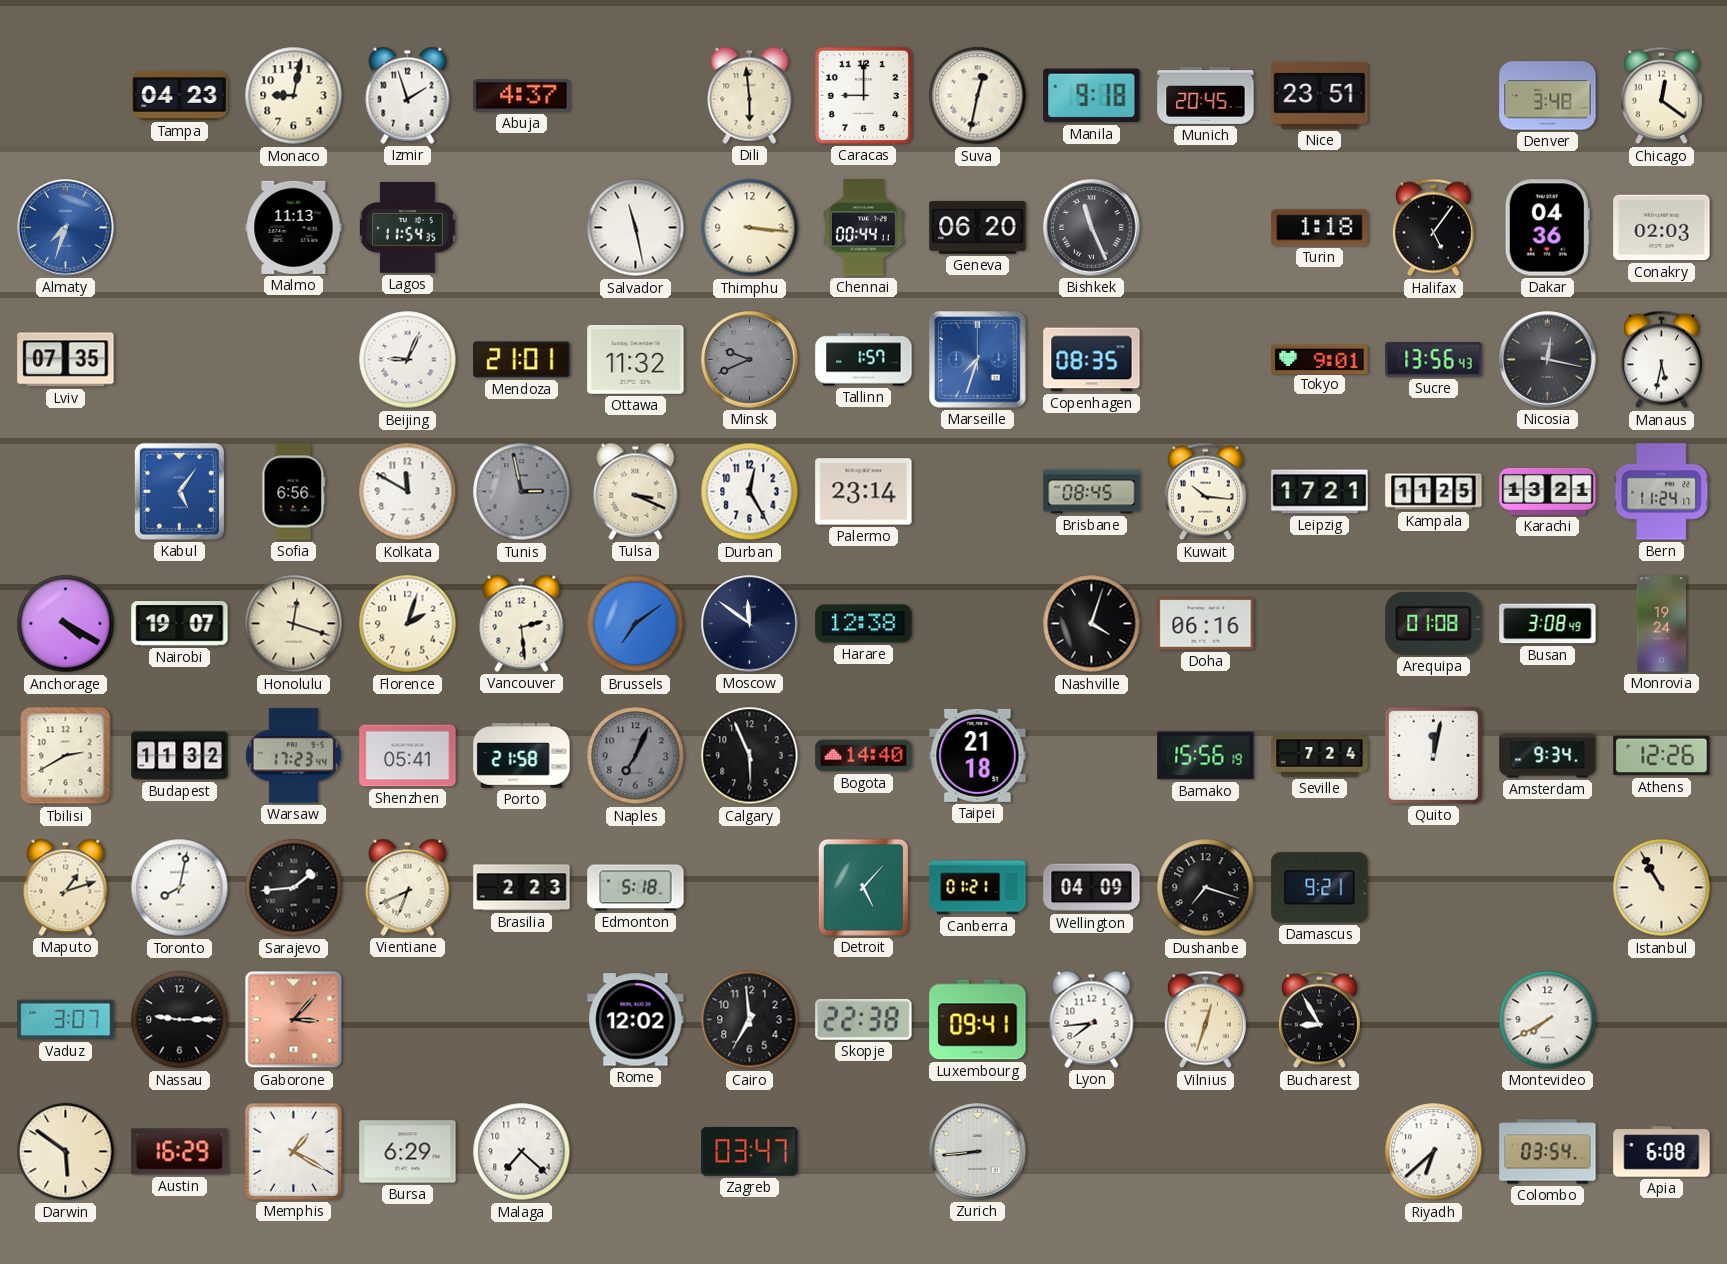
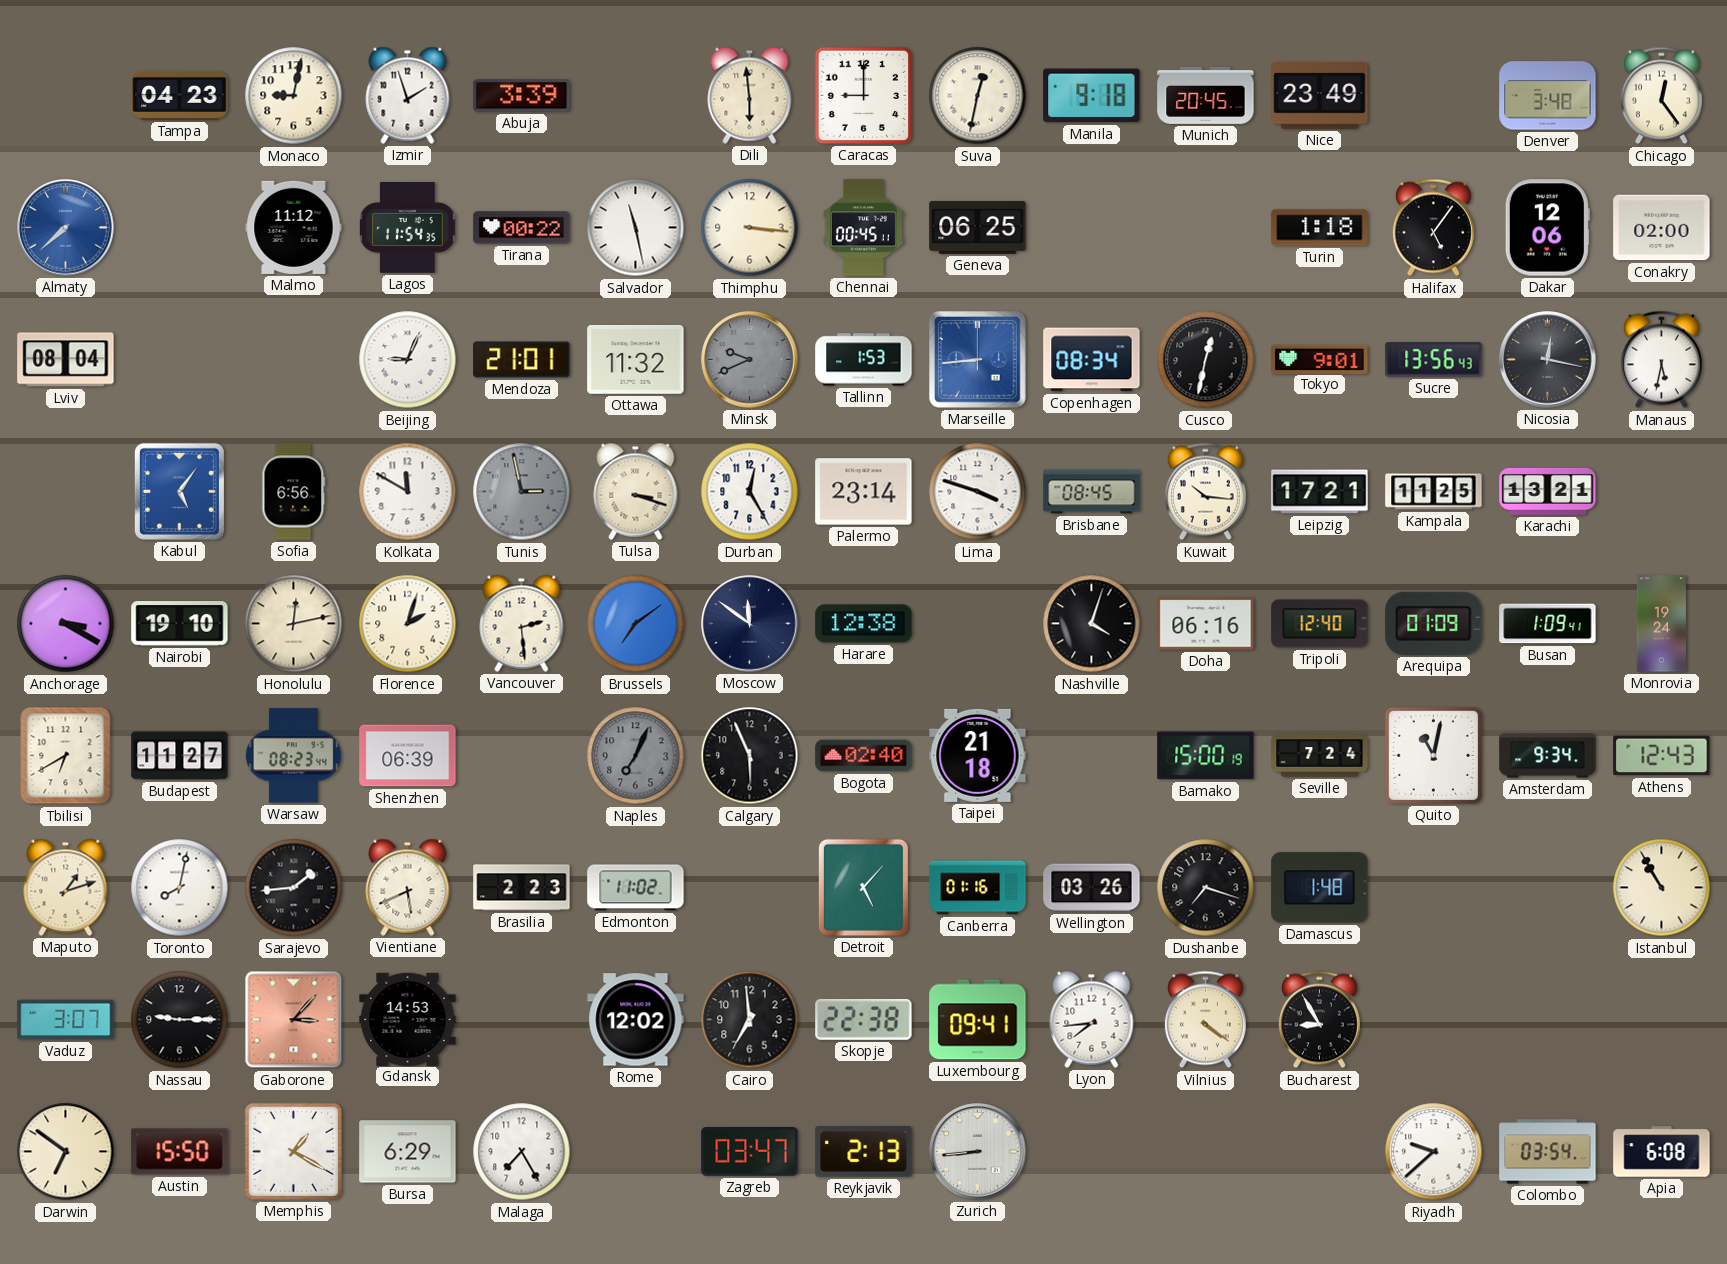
Abuja: 4:37 -> 3:39 (522, 96)
Nice: 23:51 -> 23:49 (1320, 95)
Chicago: 12:21 -> 12:24 (1661, 96)
Almaty: 7:33 -> 7:38 (66, 228)
Malmo: 11:13 -> 11:12 (294, 227)
Tirana: none -> 00:22 (522, 228)
Chennai: 00:44 -> 00:45 (863, 228)
Geneva: 06:20 -> 06:25 (978, 228)
Bishkek: 11:26 -> none (1092, 228)
Dakar: 04:36 -> 12:06 (1547, 228)
Conakry: 02:03 -> 02:00 (1662, 228)
Lviv: 07:35 -> 08:04 (66, 360)
Tallinn: 1:57 -> 1:53 (864, 360)
Marseille: 7:33 -> 8:44 (978, 360)
Copenhagen: 08:35 -> 08:34 (1092, 360)
Cusco: none -> 12:32 (1206, 360)
Tulsa: 3:19 -> 3:18 (636, 491)
Lima: none -> 3:48 (978, 492)
Bern: 11:24 -> none (1662, 492)
Anchorage: 4:20 -> 3:20 (66, 624)
Nairobi: 19:07 -> 19:10 (180, 624)
Honolulu: 12:18 -> 12:13 (294, 624)
Tripoli: none -> 12:40 (1320, 624)
Arequipa: 01:08 -> 01:09 (1434, 623)
Busan: 3:08 -> 1:09 (1548, 624)
Tbilisi: 2:40 -> 6:40 (66, 756)
Budapest: 11:32 -> 11:27 (180, 756)
Warsaw: 17:23 -> 08:23 (293, 756)
Shenzhen: 05:41 -> 06:39 (408, 756)
Porto: 21:58 -> none (522, 756)
Bogota: 14:40 -> 02:40 (864, 756)
Bamako: 15:56 -> 15:00 (1206, 756)
Quito: 12:02 -> 11:02 (1433, 755)
Athens: 12:26 -> 12:43 (1662, 756)
Vientiane: 6:41 -> 5:41 (408, 887)
Edmonton: 5:18 -> 11:02 (636, 888)
Canberra: 01:21 -> 01:16 (978, 888)
Wellington: 04:09 -> 03:26 (1092, 888)
Damascus: 9:21 -> 1:48 (1320, 888)
Gdansk: none -> 14:53 (408, 1019)
Vilnius: 12:33 -> 4:21 (1205, 1020)
Montevideo: 7:40 -> none (1548, 1020)
Darwin: 5:51 -> 6:51 (66, 1152)
Austin: 16:29 -> 15:50 (180, 1152)
Malaga: 7:22 -> 7:25 (522, 1152)
Reykjavik: none -> 2:13 (864, 1152)
Riyadh: 6:38 -> 9:38 (1434, 1152)
